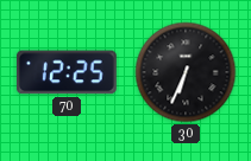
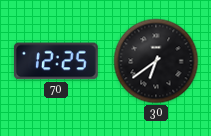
30: 6:34 -> 6:39 (156, 61)
